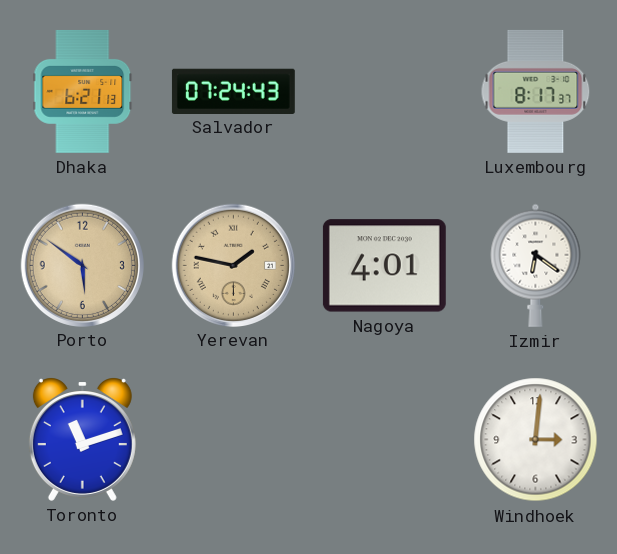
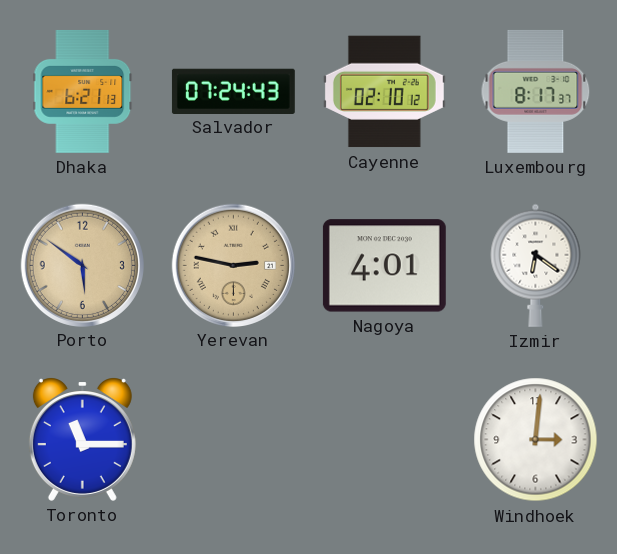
Cayenne: none -> 02:10 (384, 92)
Yerevan: 1:47 -> 2:47 (233, 265)
Toronto: 11:12 -> 11:15 (82, 439)
